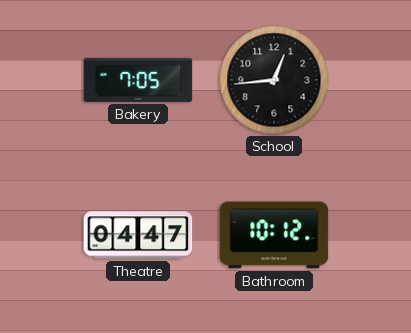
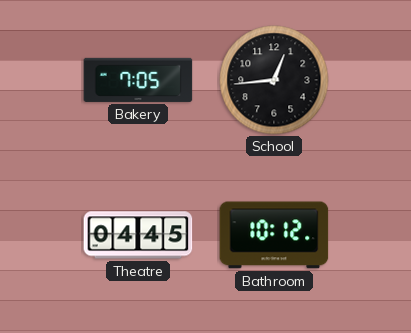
Theatre: 04:47 -> 04:45 (138, 235)
